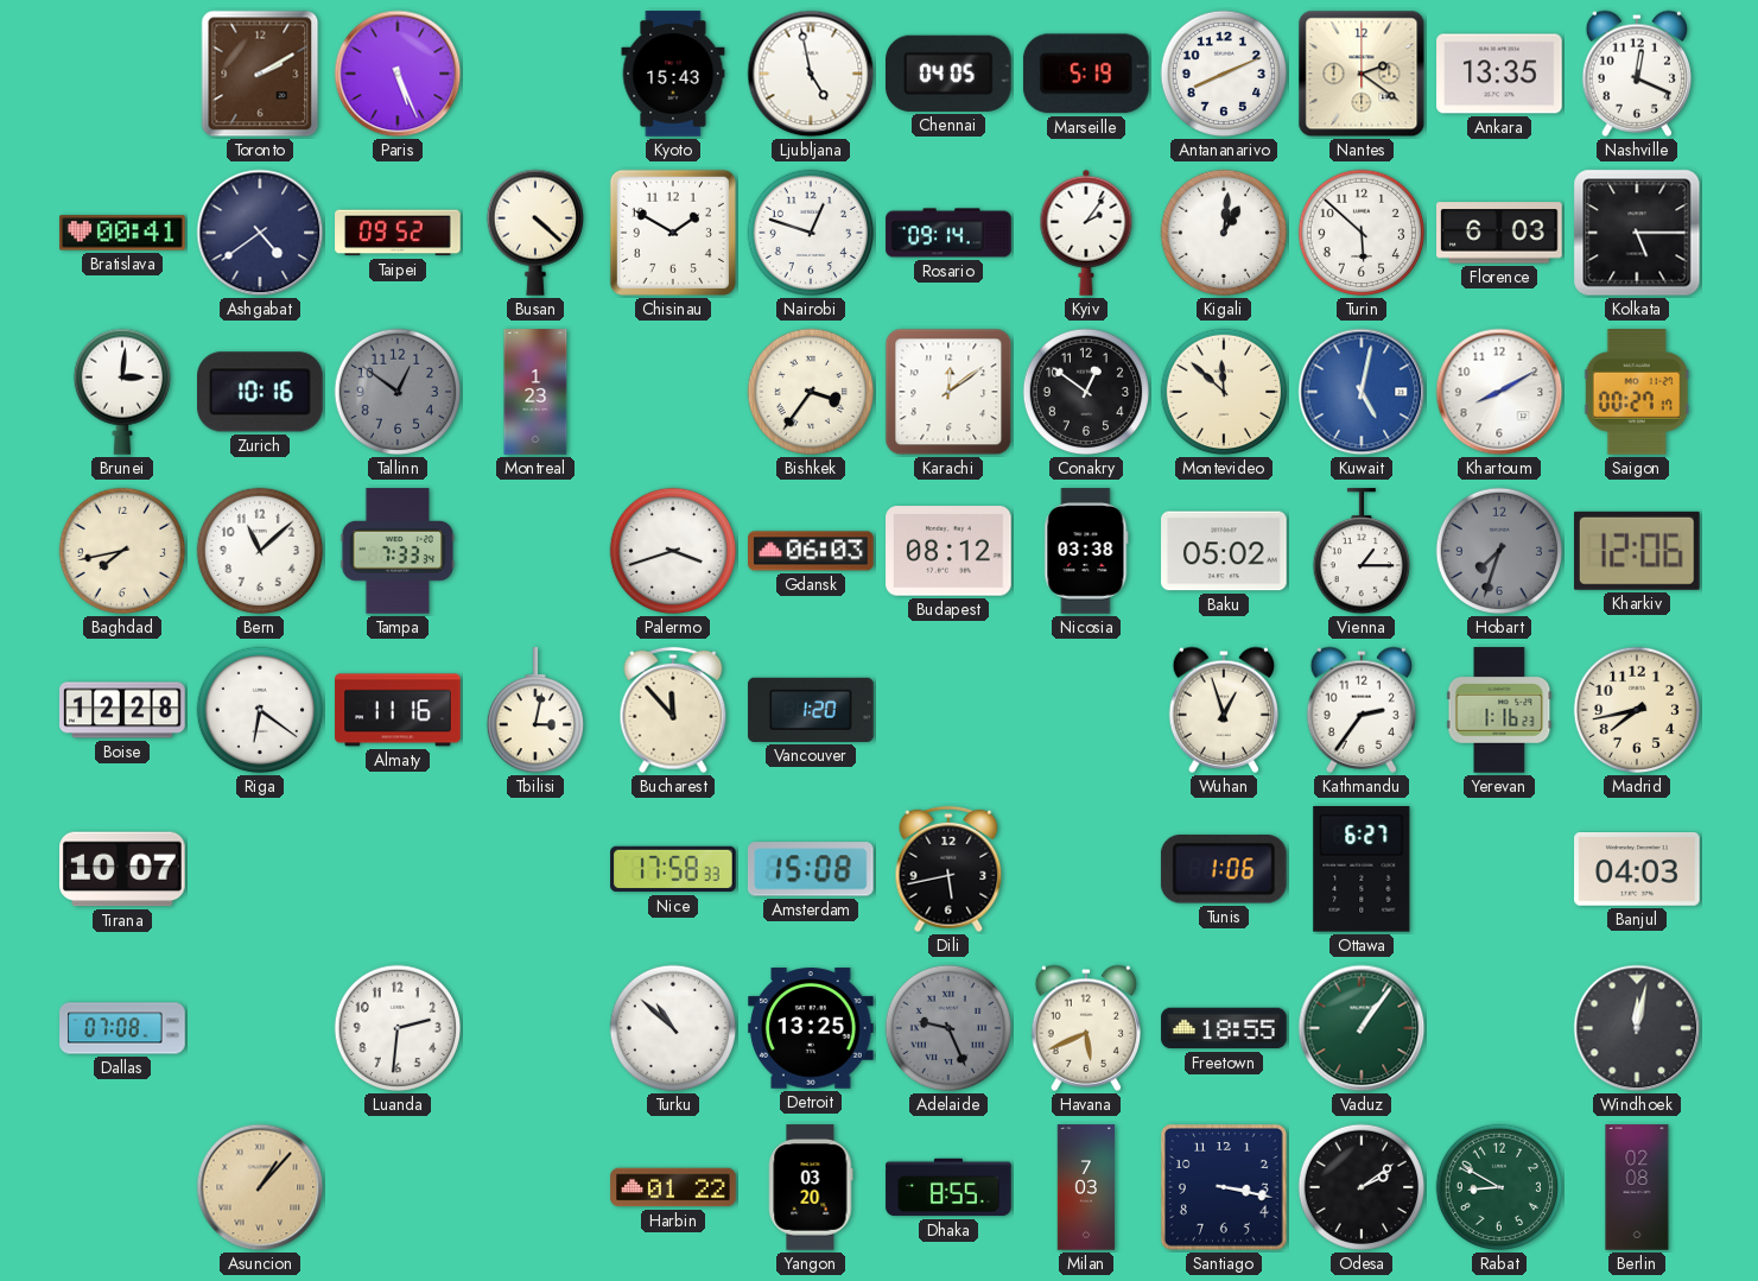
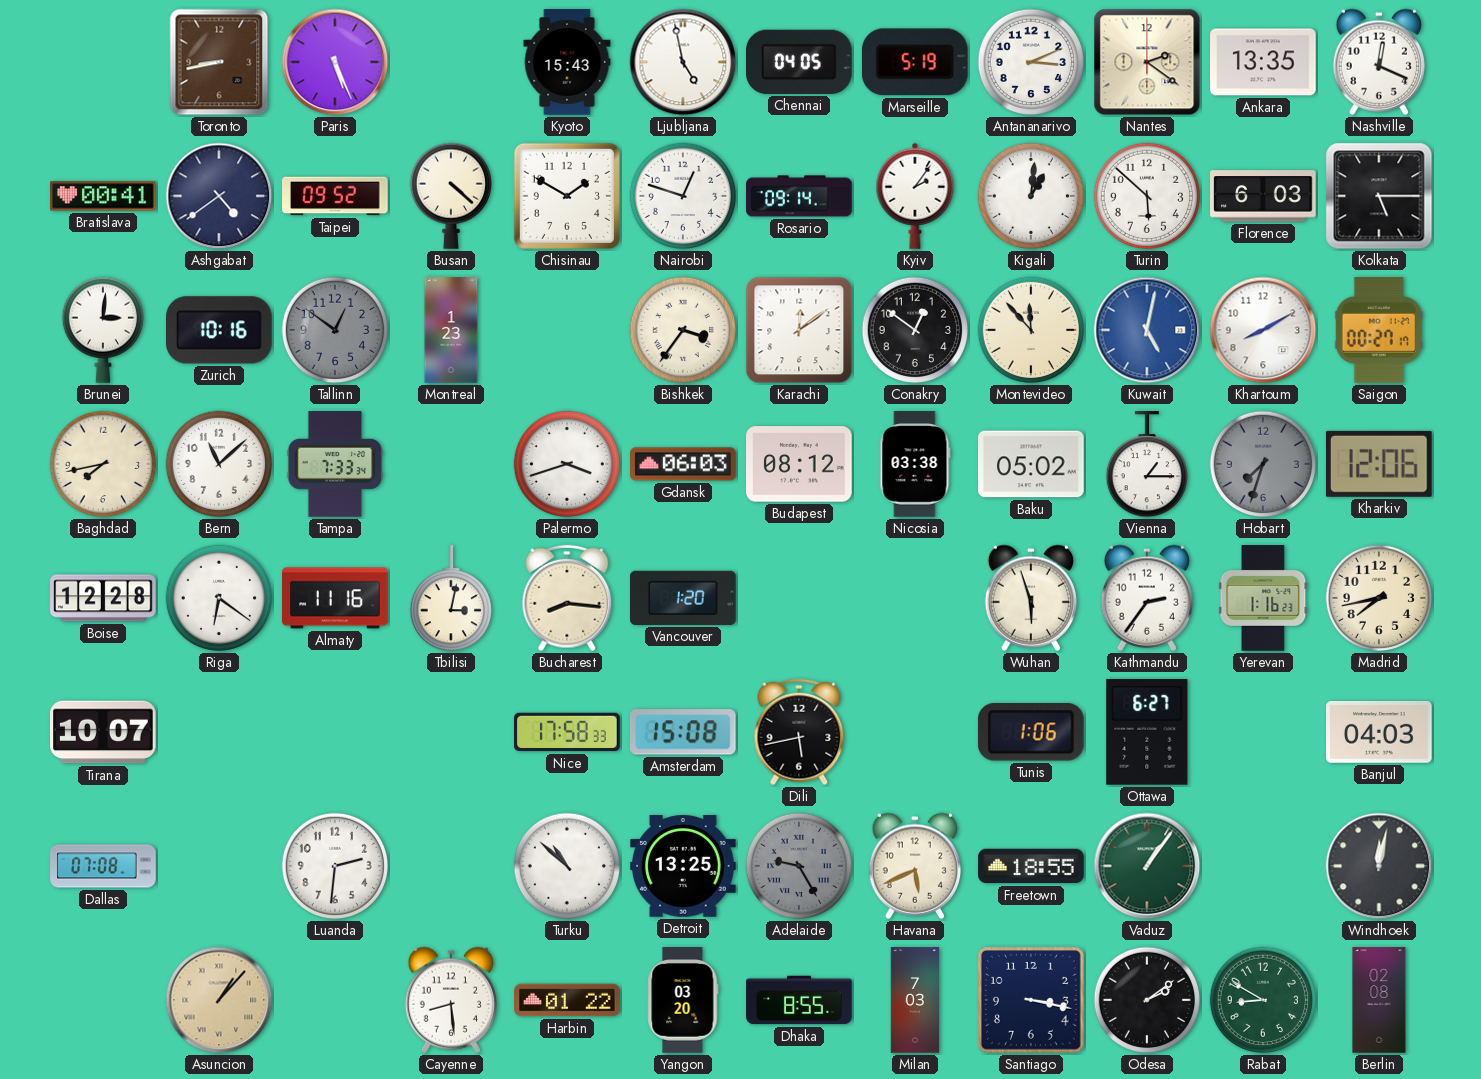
Toronto: 2:10 -> 8:43 (219, 62)
Antananarivo: 8:11 -> 3:11 (1031, 62)
Montevideo: 11:52 -> 11:53 (1031, 330)
Bucharest: 11:53 -> 8:16 (567, 598)
Wuhan: 12:57 -> 5:57 (1030, 598)
Adelaide: 9:26 -> 9:25 (799, 866)
Cayenne: none -> 8:29 (450, 1000)
